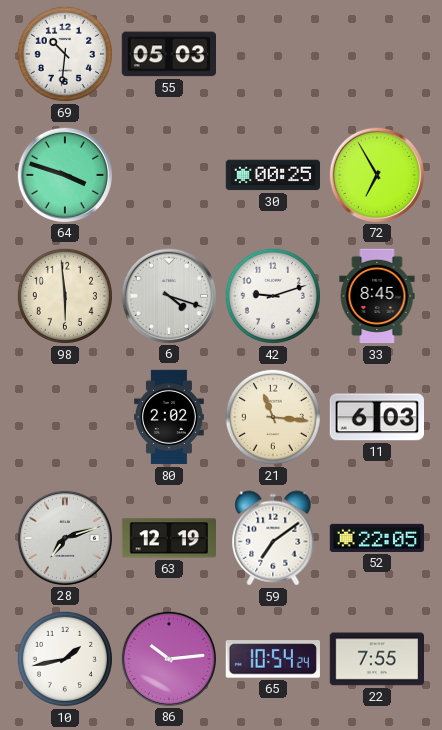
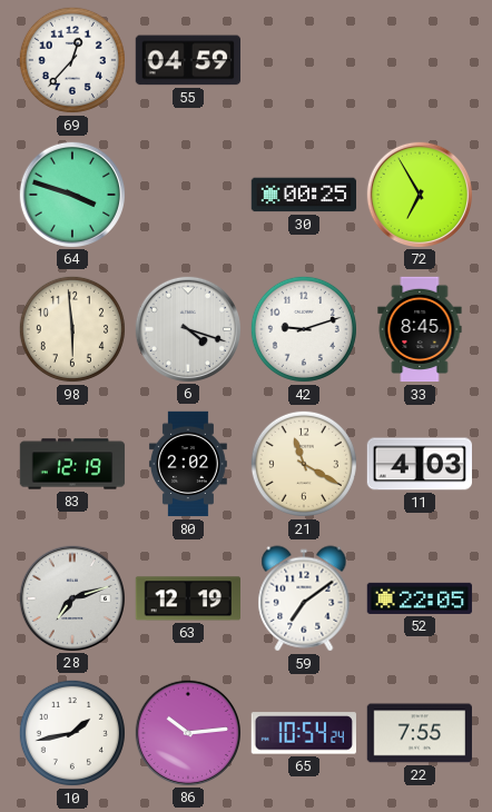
69: 10:31 -> 12:37 (72, 60)
55: 05:03 -> 04:59 (187, 60)
83: none -> 12:19 (72, 464)
21: 11:16 -> 11:20 (304, 464)
11: 6:03 -> 4:03 (419, 464)
